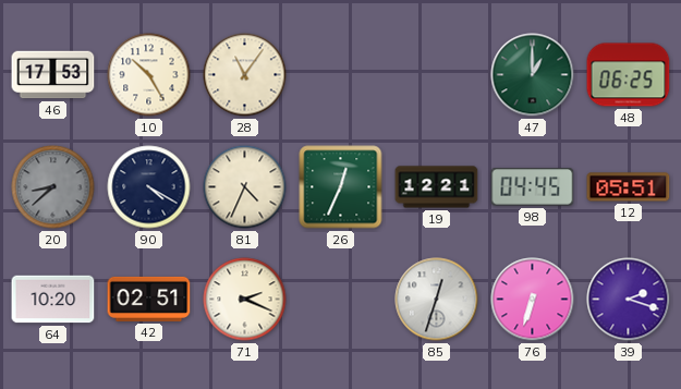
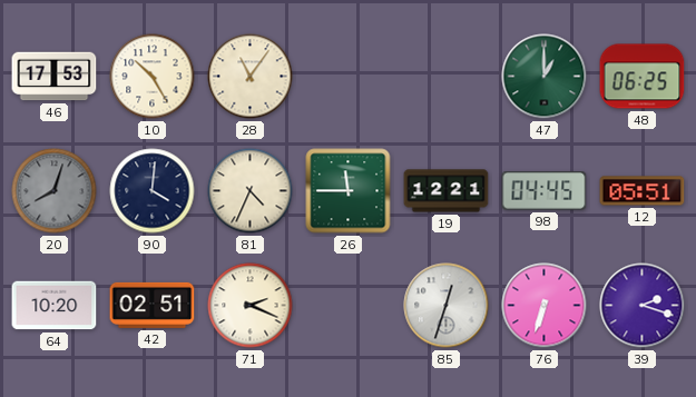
20: 8:38 -> 8:03 (55, 191)
90: 4:20 -> 4:01 (153, 191)
26: 12:34 -> 11:45 (349, 191)
